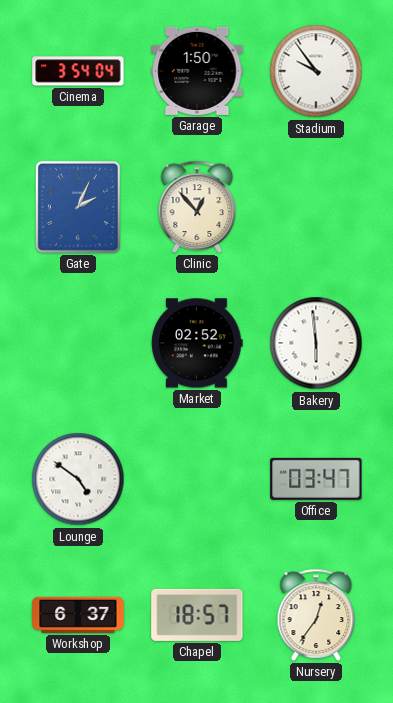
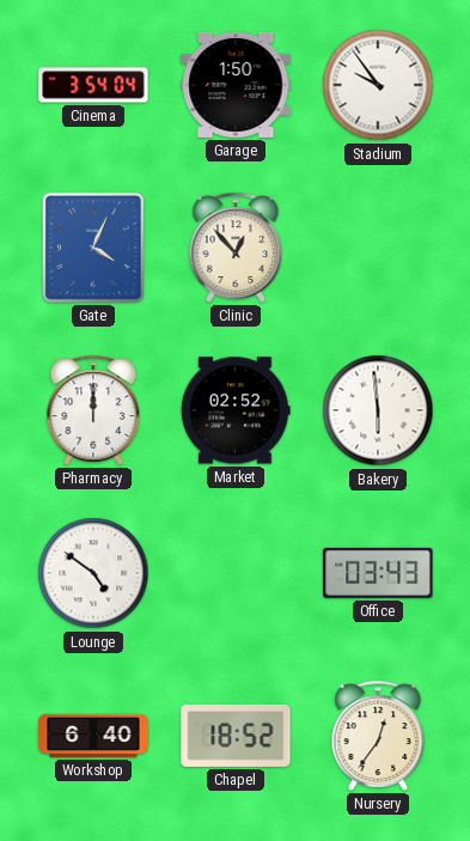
Gate: 2:04 -> 4:04 (93, 248)
Pharmacy: none -> 12:00 (93, 410)
Office: 03:47 -> 03:43 (378, 573)
Workshop: 6:37 -> 6:40 (93, 736)
Chapel: 18:57 -> 18:52 (236, 736)
